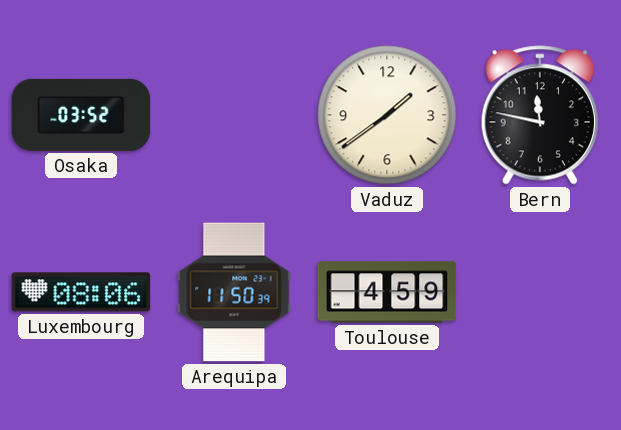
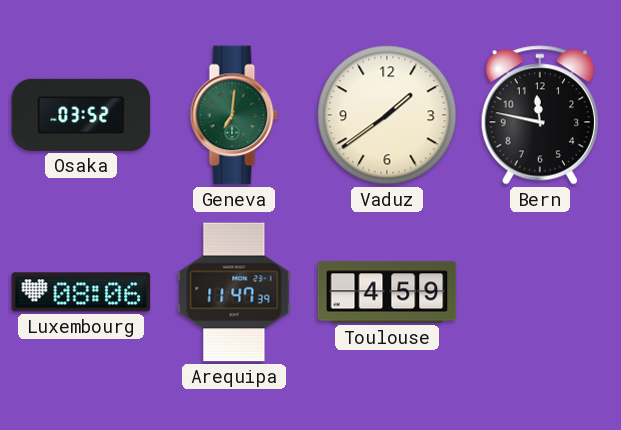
Geneva: none -> 7:01 (234, 115)
Arequipa: 11:50 -> 11:47 (234, 292)
